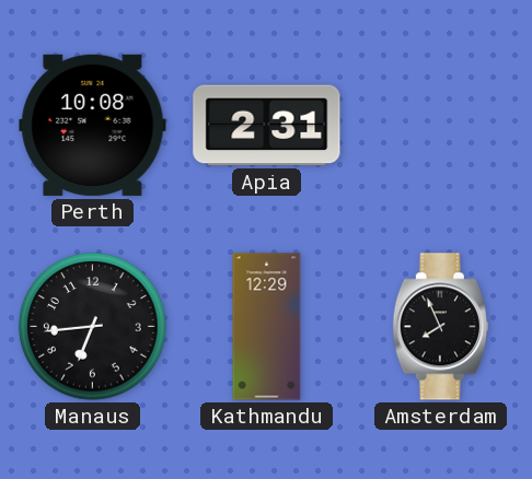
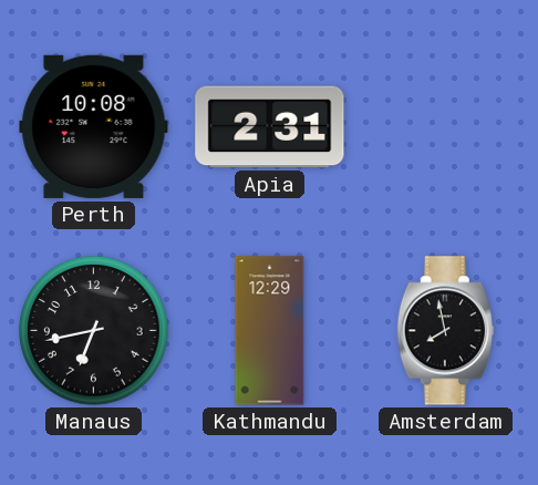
Manaus: 6:44 -> 6:43 (94, 331)
Amsterdam: 7:56 -> 7:58 (445, 331)
